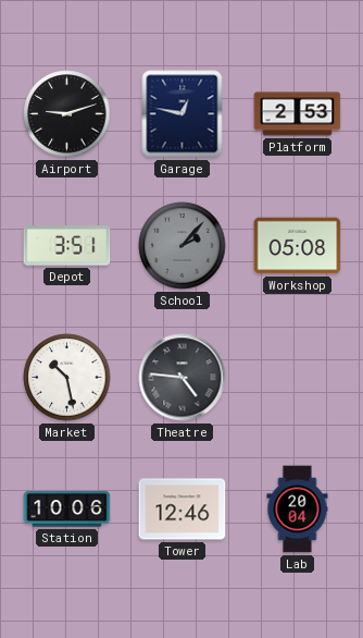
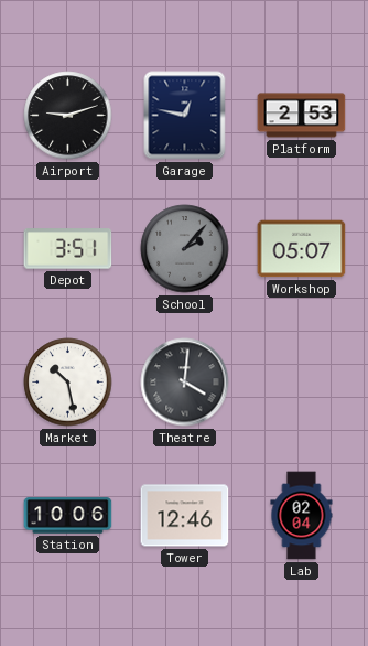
Workshop: 05:08 -> 05:07 (302, 249)
Theatre: 4:46 -> 4:01 (185, 383)
Lab: 20:04 -> 02:04 (302, 516)
